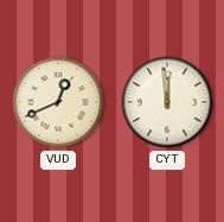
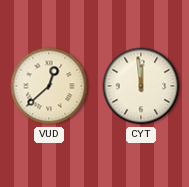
VUD: 12:41 -> 12:38 (49, 86)
